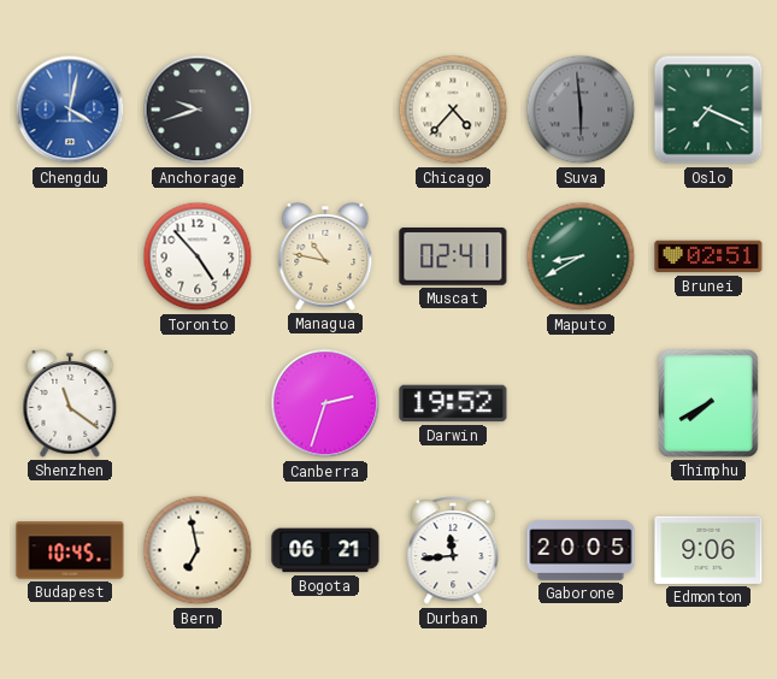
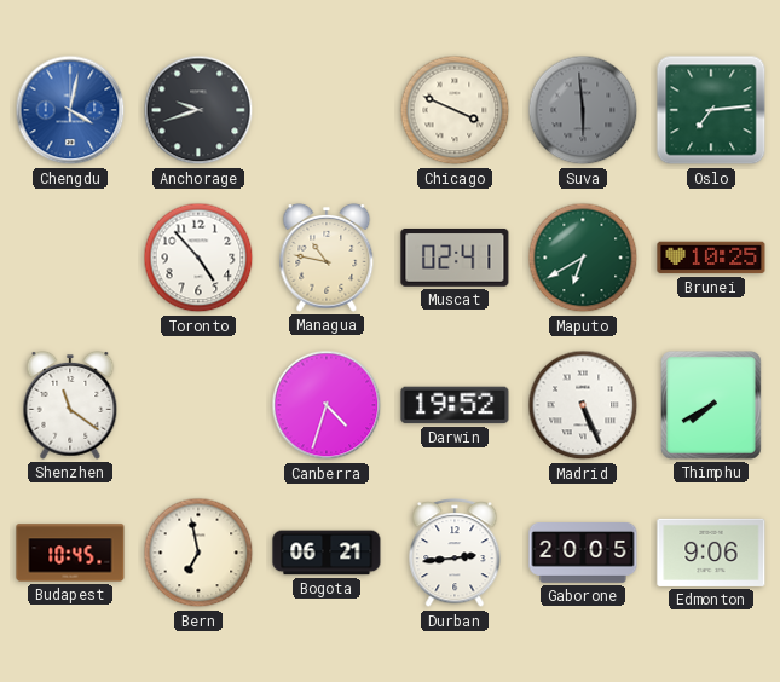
Chicago: 4:37 -> 3:49 (455, 110)
Oslo: 7:19 -> 7:14 (711, 110)
Maputo: 8:40 -> 6:40 (583, 258)
Brunei: 02:51 -> 10:25 (711, 258)
Canberra: 2:33 -> 4:33 (327, 405)
Madrid: none -> 5:26 (583, 405)
Durban: 11:44 -> 2:44 (455, 554)
